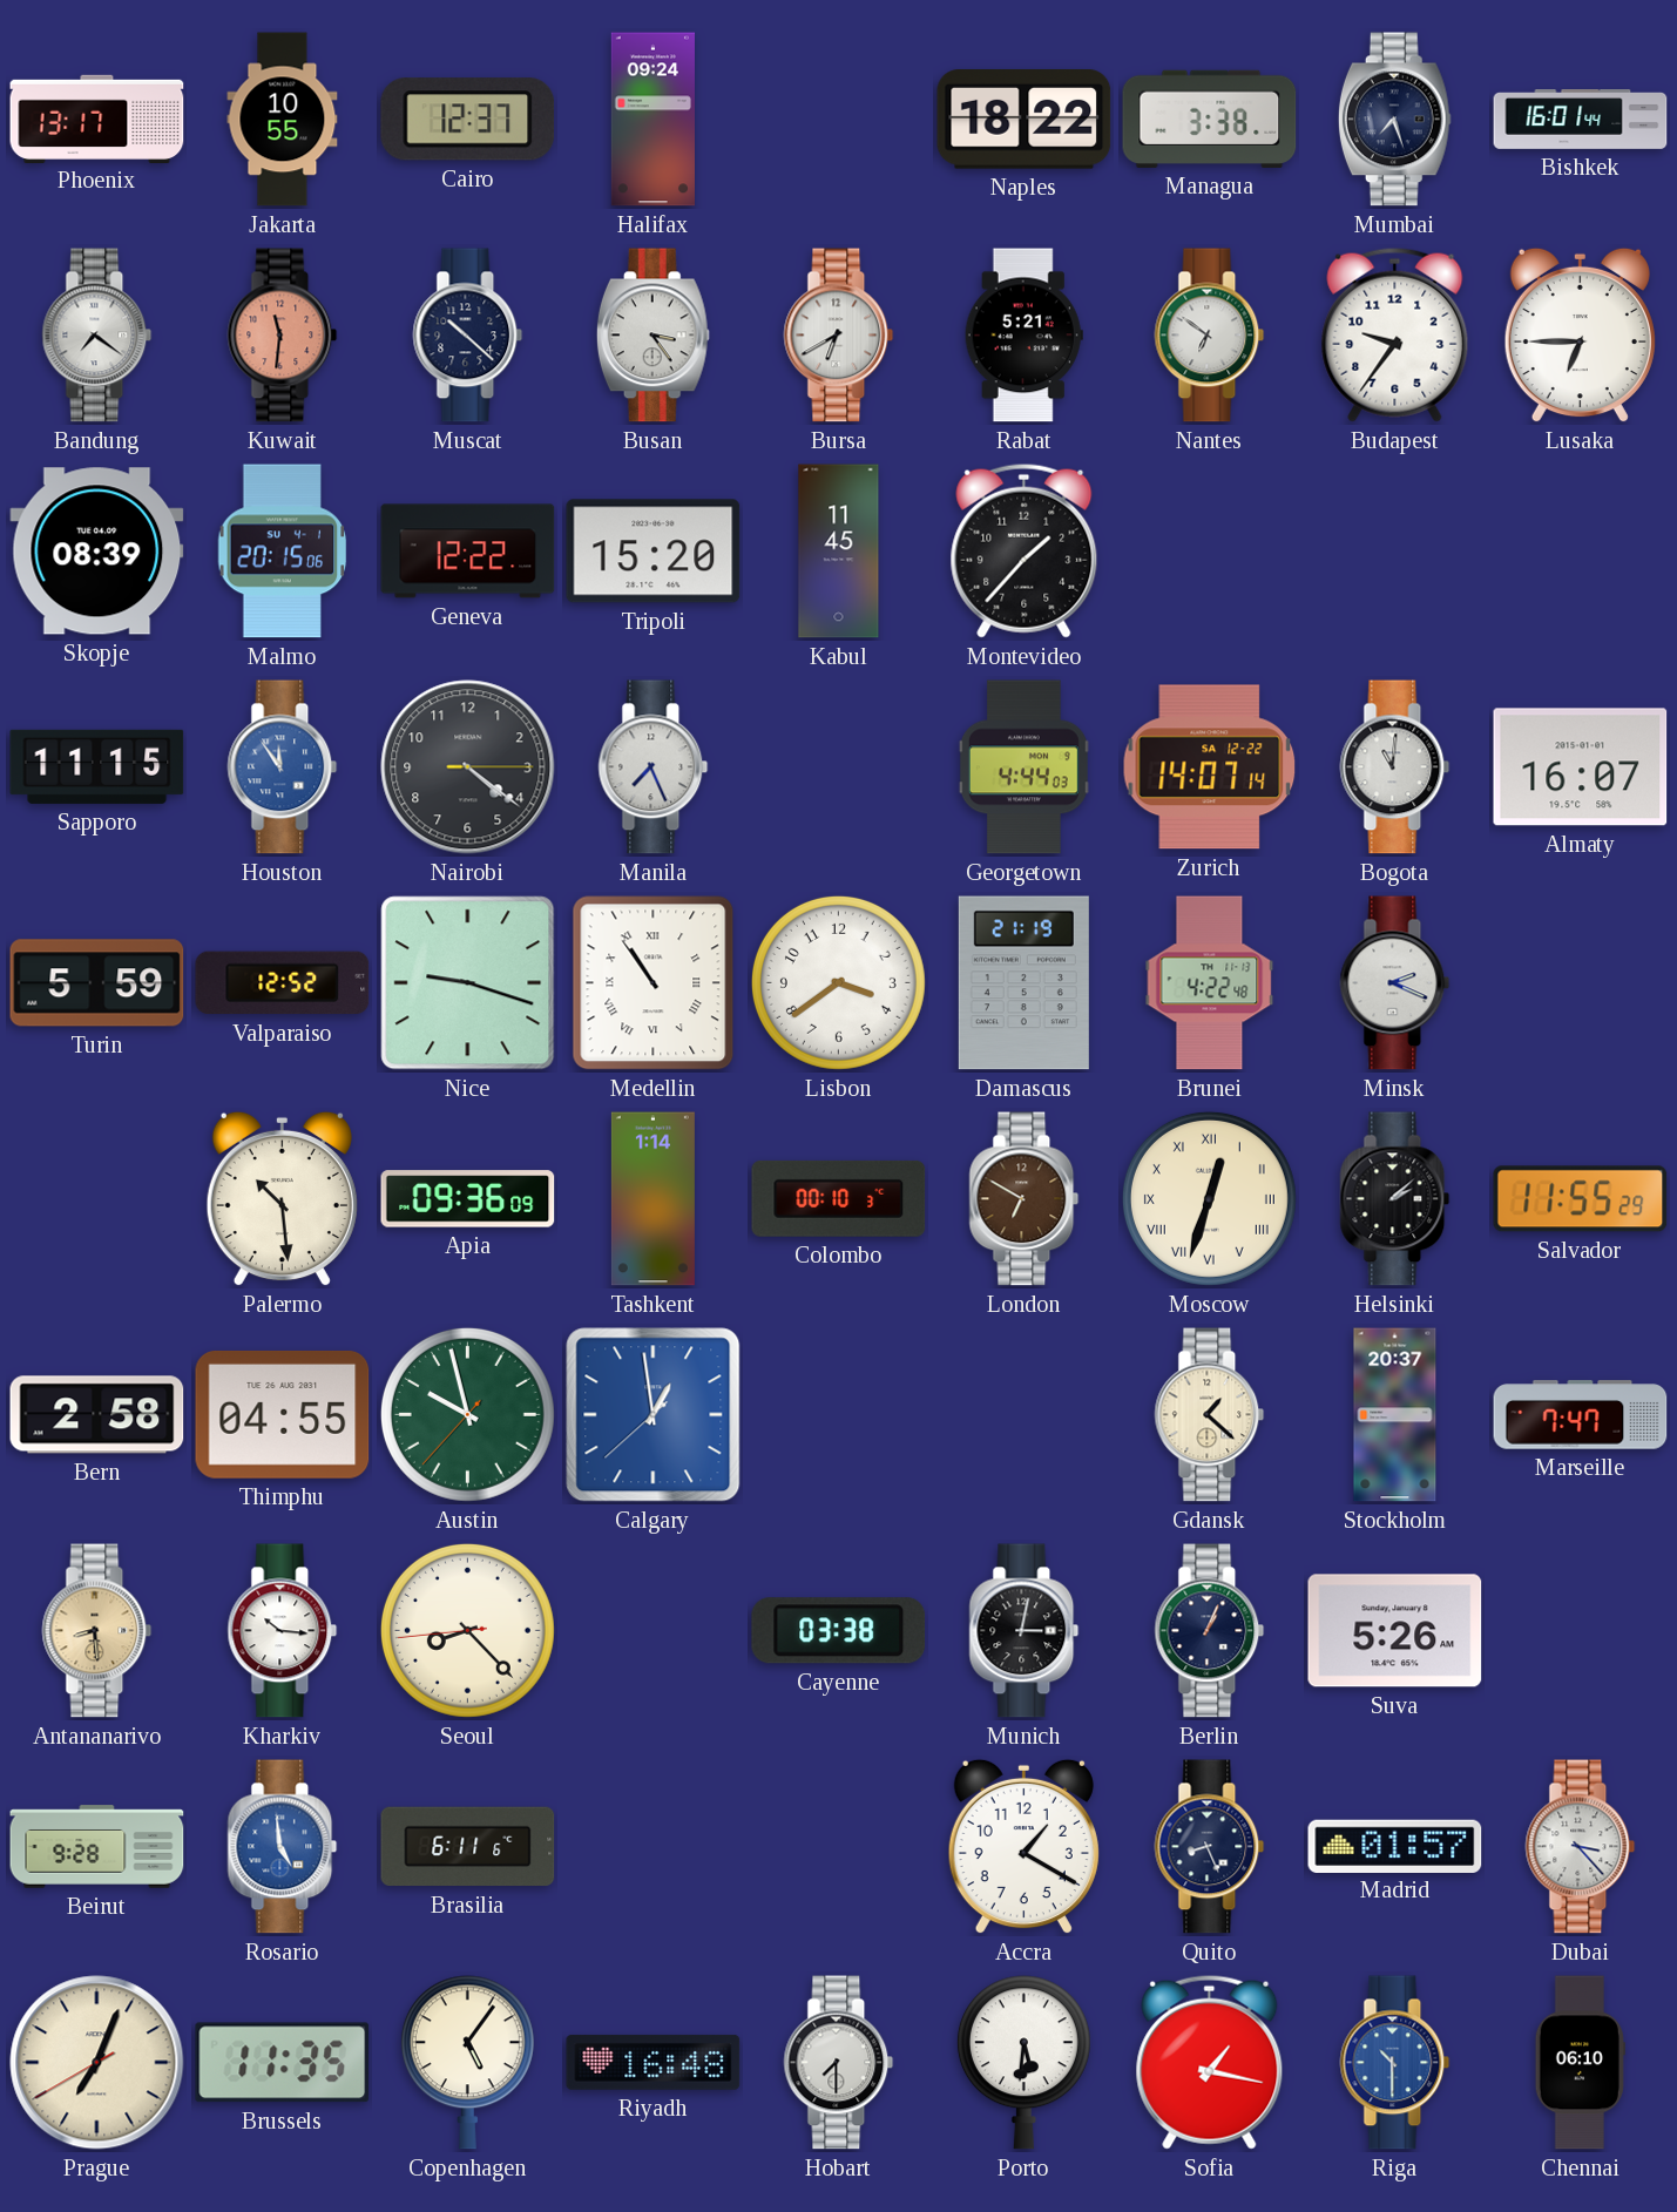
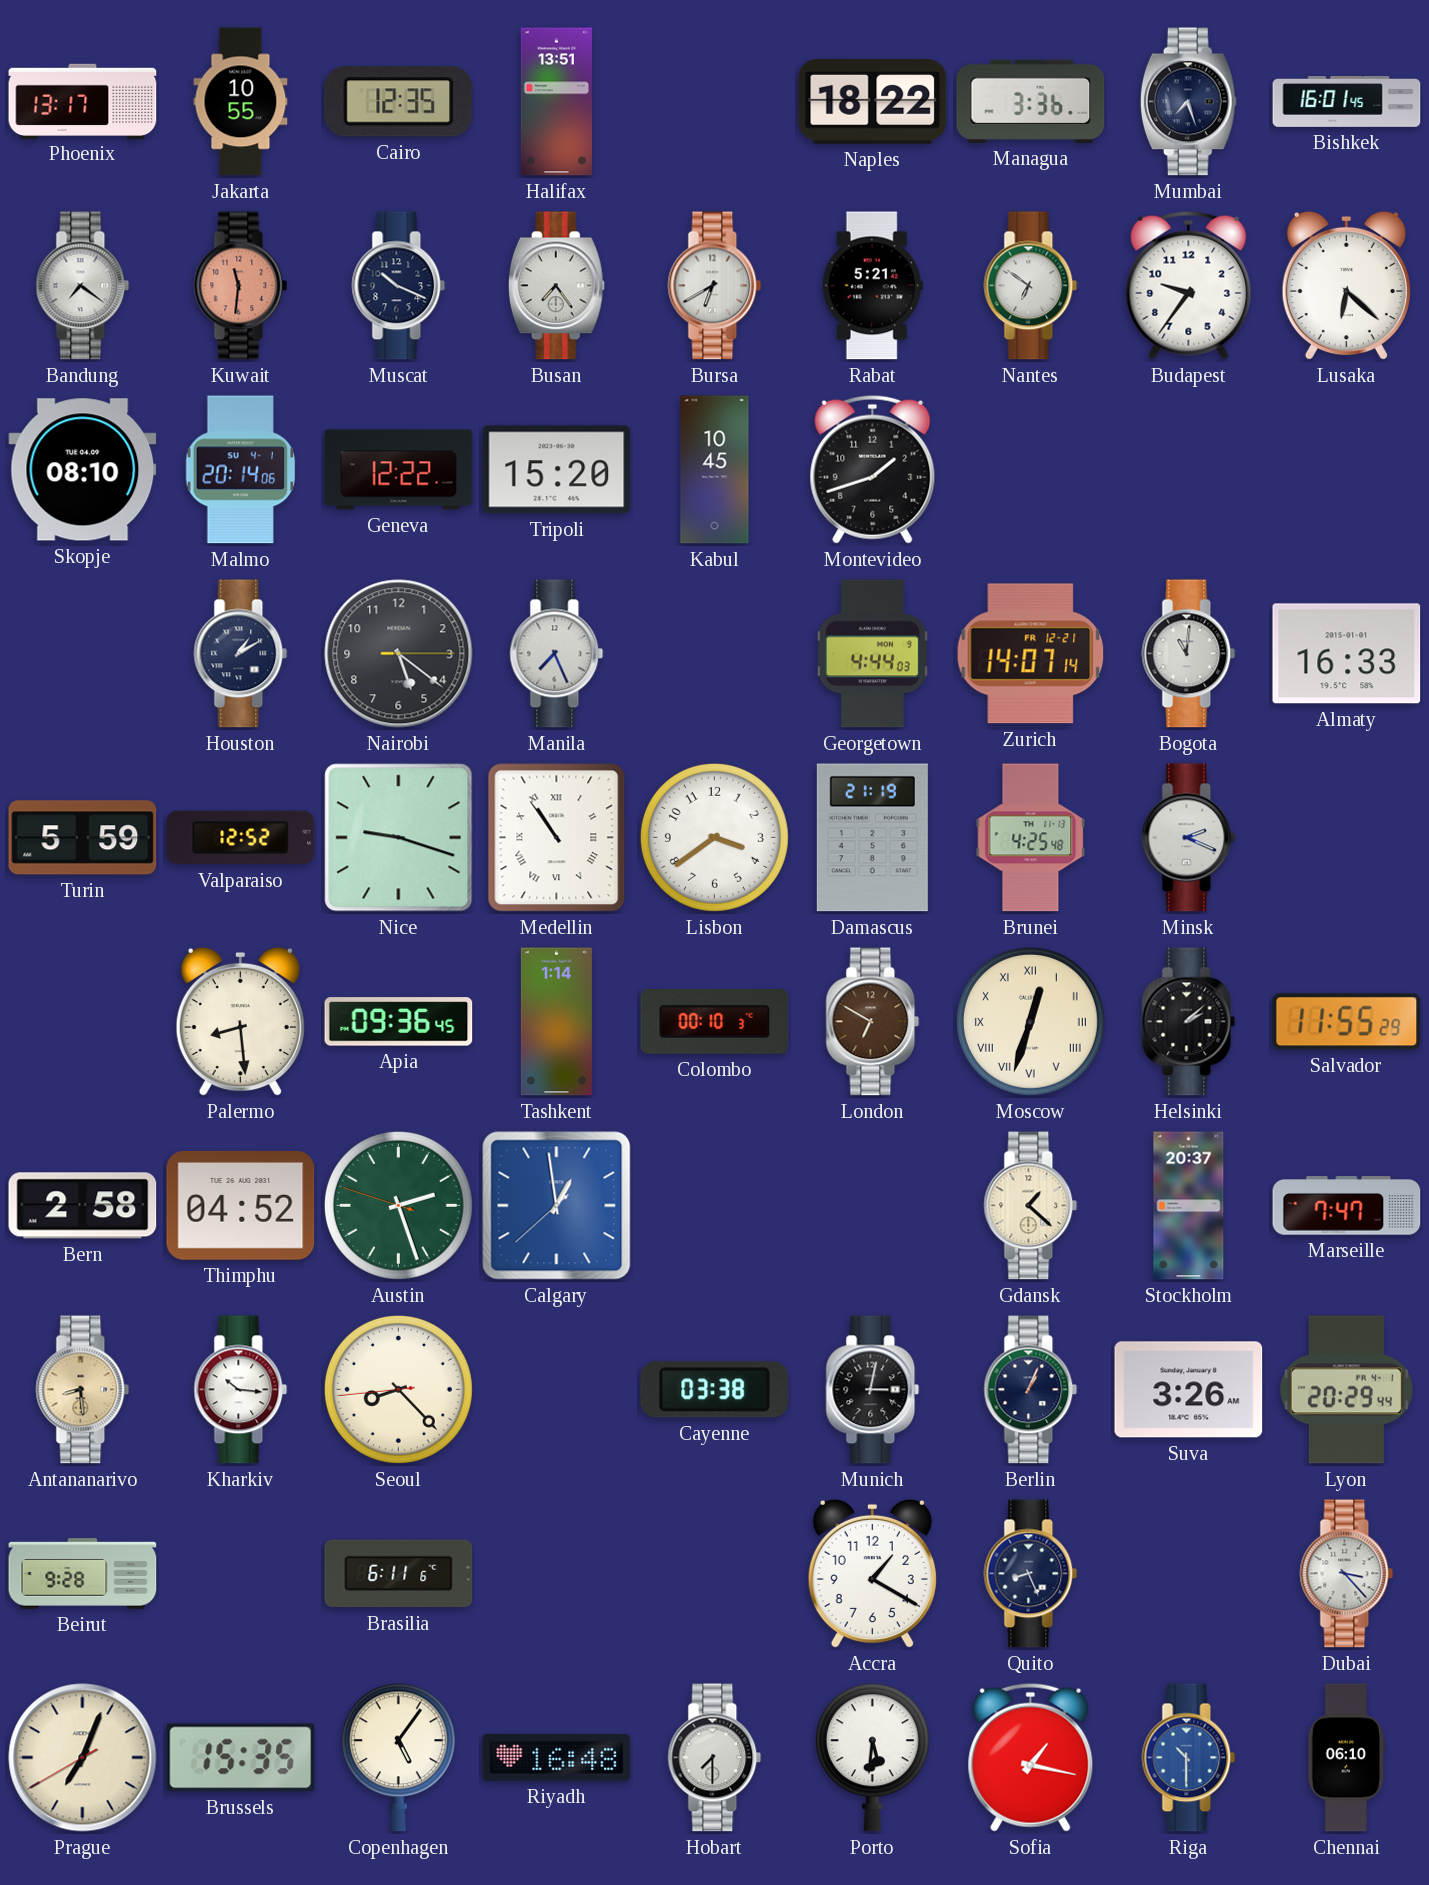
Cairo: 12:37 -> 12:35 (399, 102)
Halifax: 09:24 -> 13:51 (556, 102)
Managua: 3:38 -> 3:36 (1031, 101)
Bishkek: 16:01:44 -> 16:01:45 (1347, 102)
Muscat: 10:22 -> 10:19 (399, 286)
Busan: 3:24 -> 7:24 (556, 286)
Lusaka: 6:45 -> 6:22 (1346, 286)
Skopje: 08:39 -> 08:10 (83, 470)
Malmo: 20:15 -> 20:14 (241, 470)
Kabul: 11:45 -> 10:45 (715, 470)
Montevideo: 1:37 -> 1:42 (873, 469)
Sapporo: 11:15 -> none (97, 766)
Houston: 11:54 -> 1:10 (241, 654)
Houston dial: blue -> navy (241, 654)
Nairobi: 4:21 -> 5:21 (399, 654)
Zurich date: SA 12-22 -> FR 12-21 (1031, 654)
Almaty: 16:07 -> 16:33 (1347, 654)
Brunei: 4:22 -> 4:25 (1031, 838)
Palermo: 10:29 -> 8:29 (240, 1022)
Apia: 09:36:09 -> 09:36:45 (399, 1022)
Thimphu: 04:55 -> 04:52 (241, 1205)
Austin: 9:57 -> 2:26 (398, 1205)
Suva: 5:26 -> 3:26 (1189, 1390)
Lyon: none -> 20:29 (1346, 1390)
Rosario: 4:59 -> none (283, 1847)
Madrid: 01:57 -> none (1395, 1846)
Brussels: 11:35 -> 15:35 (241, 1758)
